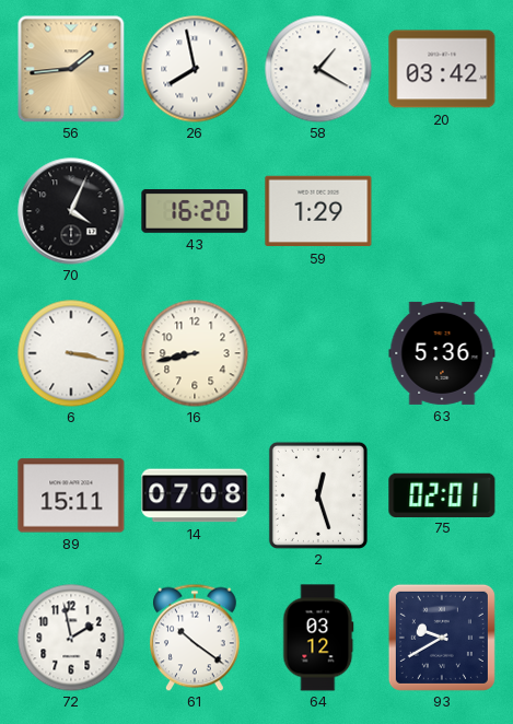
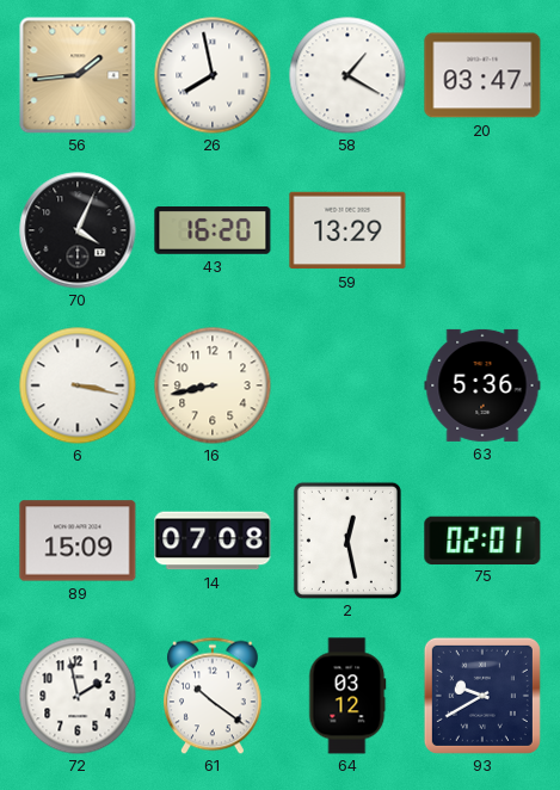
20: 03:42 -> 03:47 (482, 75)
59: 1:29 -> 13:29 (347, 230)
89: 15:11 -> 15:09 (78, 541)
2: 12:27 -> 12:28 (347, 541)
